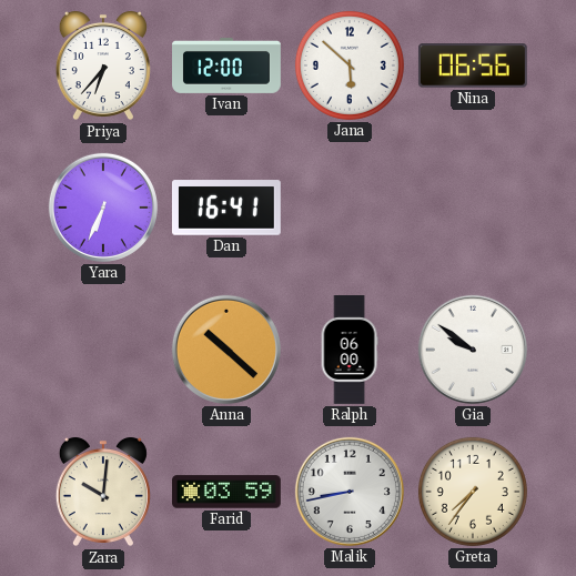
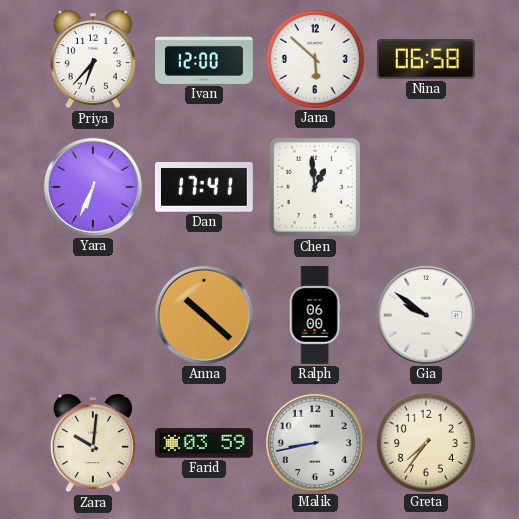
Nina: 06:56 -> 06:58 (426, 59)
Dan: 16:41 -> 17:41 (204, 187)
Chen: none -> 12:59 (315, 187)
